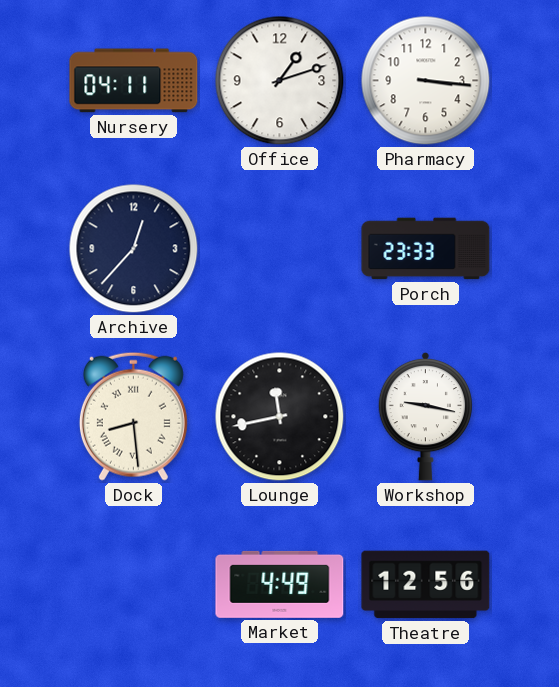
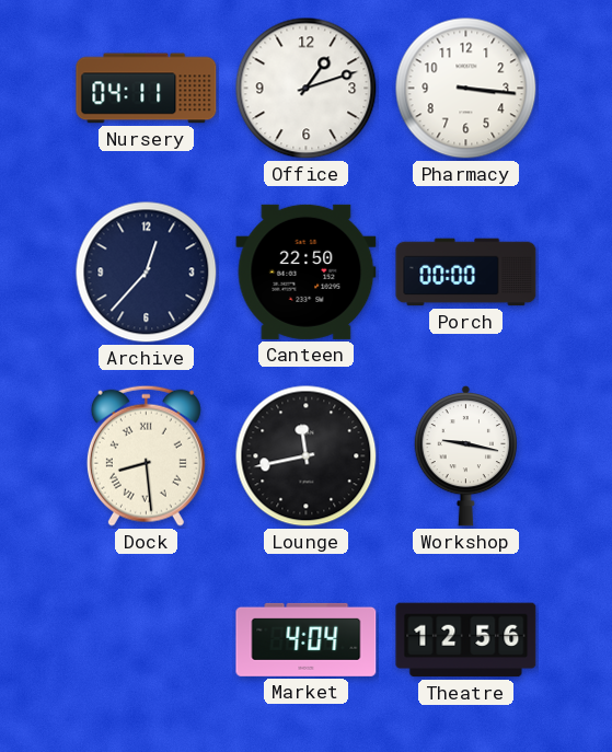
Canteen: none -> 22:50 (307, 271)
Porch: 23:33 -> 00:00 (466, 273)
Market: 4:49 -> 4:04 (307, 639)
